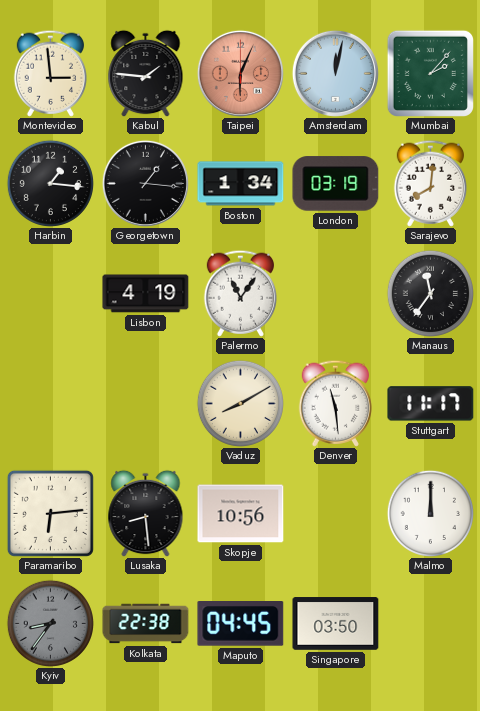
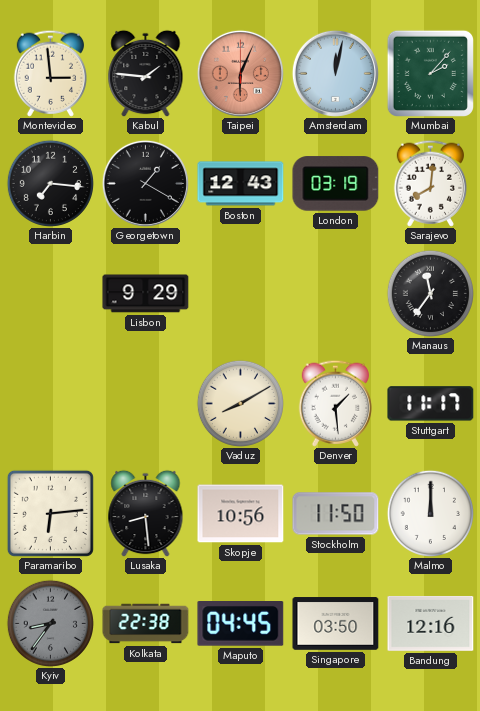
Harbin: 1:16 -> 7:16 (50, 183)
Georgetown: 1:16 -> 1:20 (145, 183)
Boston: 1:34 -> 12:43 (241, 184)
Lisbon: 4:19 -> 9:29 (146, 294)
Palermo: 11:06 -> none (240, 293)
Denver: 11:29 -> 1:29 (335, 403)
Stockholm: none -> 11:50 (336, 514)
Bandung: none -> 12:16 (431, 623)
